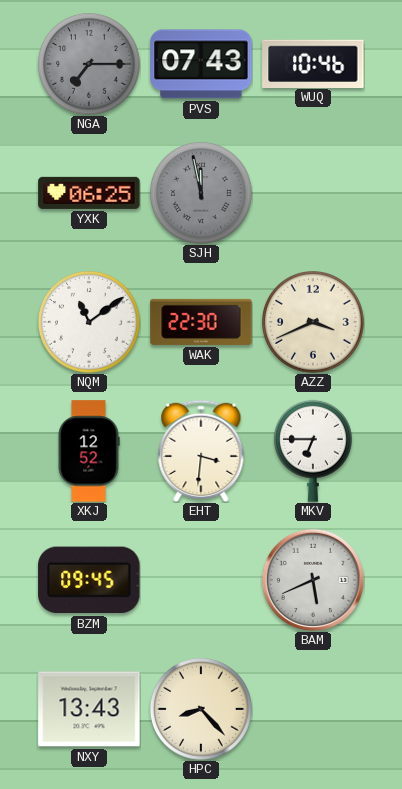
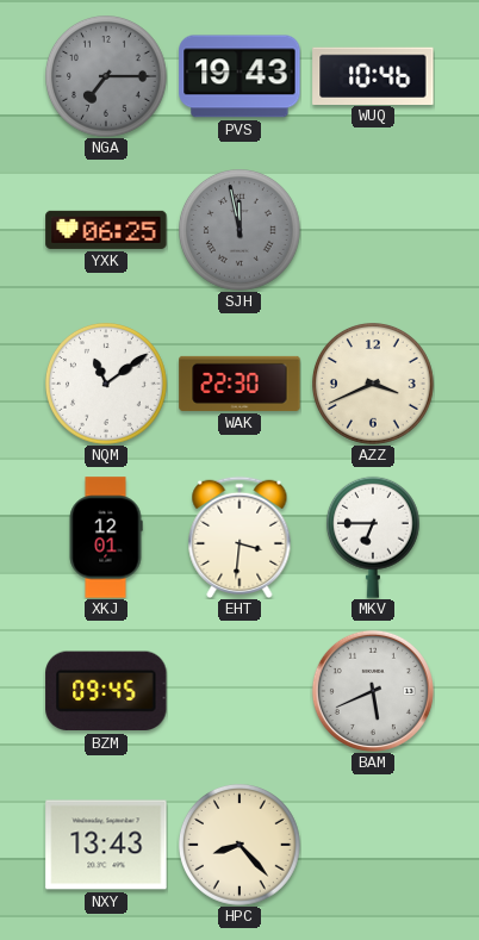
PVS: 07:43 -> 19:43 (240, 76)
XKJ: 12:52 -> 12:01 (106, 537)
